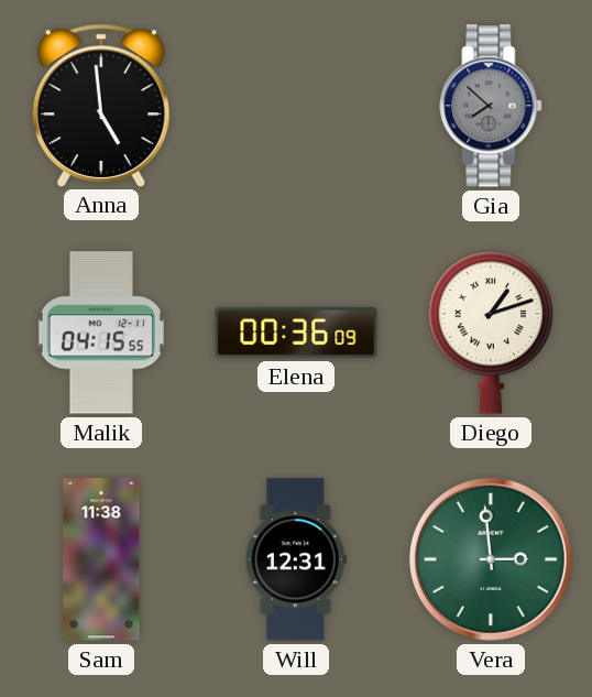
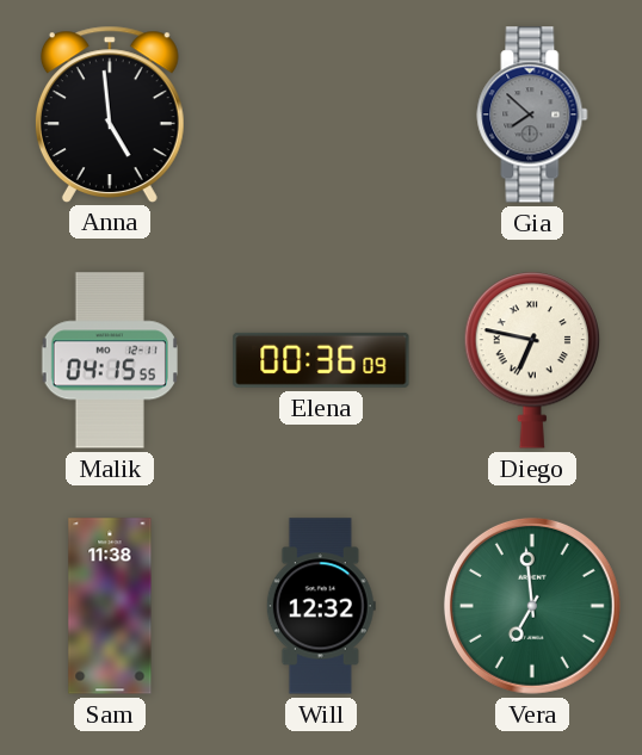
Diego: 1:12 -> 6:47 (532, 360)
Will: 12:31 -> 12:32 (321, 606)
Vera: 2:59 -> 6:59 (532, 606)
